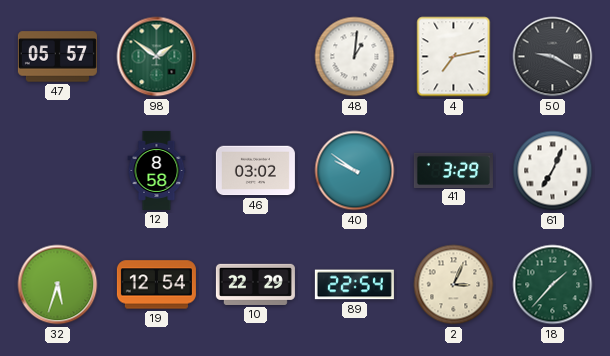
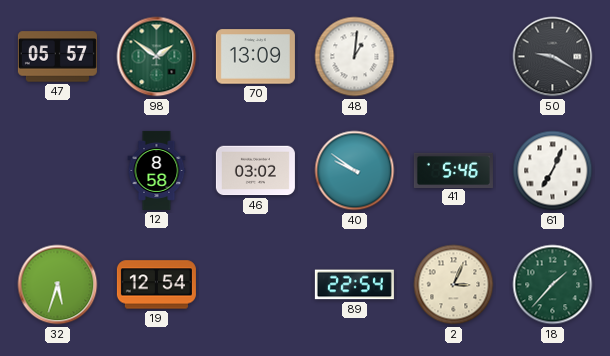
70: none -> 13:09 (255, 57)
4: 7:13 -> none (454, 57)
41: 3:29 -> 5:46 (453, 170)
10: 22:29 -> none (255, 284)
